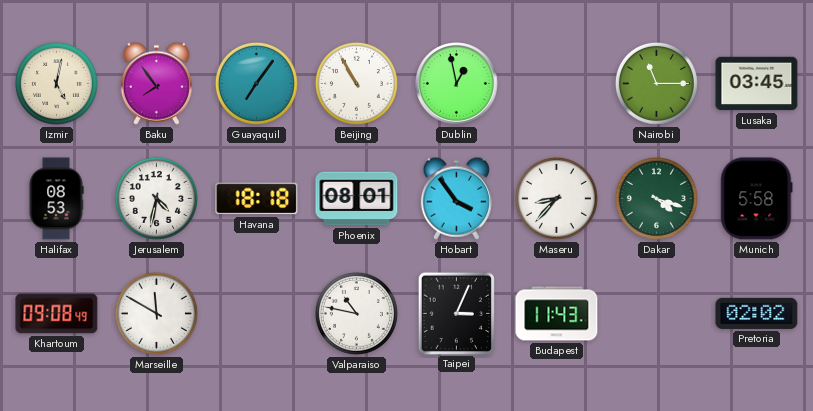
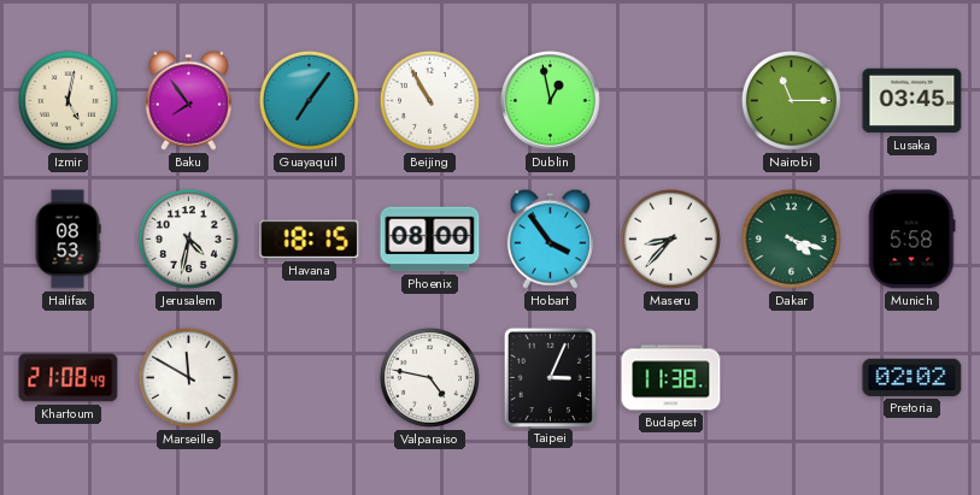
Havana: 18:18 -> 18:15 (310, 240)
Phoenix: 08:01 -> 08:00 (430, 240)
Khartoum: 09:08 -> 21:08 (69, 378)
Valparaiso: 10:47 -> 4:47 (429, 377)
Budapest: 11:43 -> 11:38 (671, 378)
